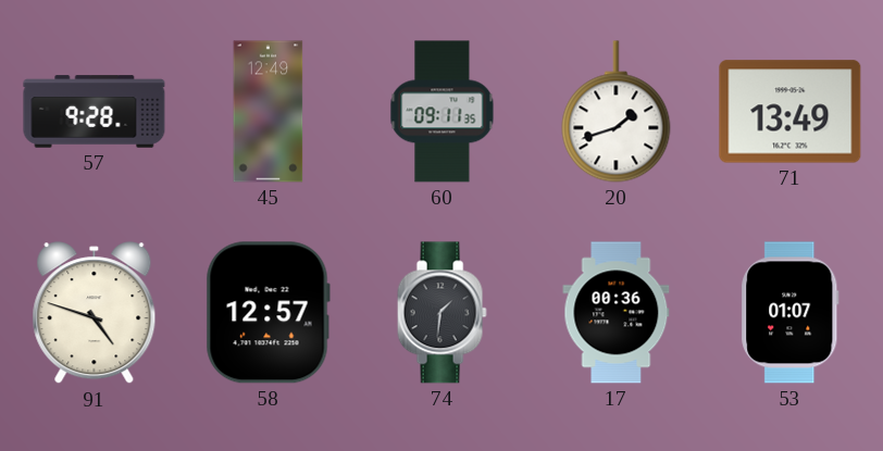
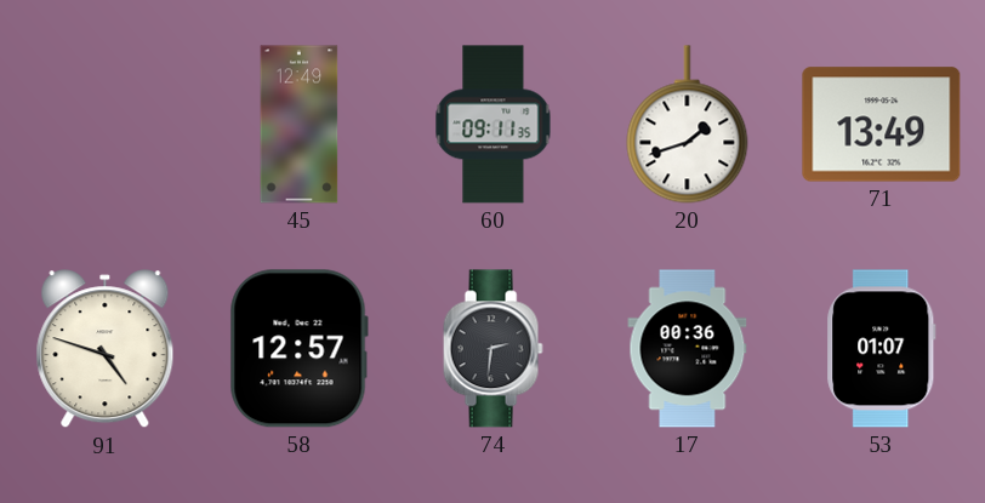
57: 9:28 -> none (95, 112)
74: 1:31 -> 2:31 (493, 349)
